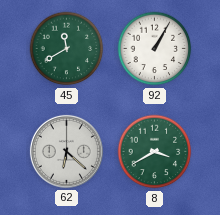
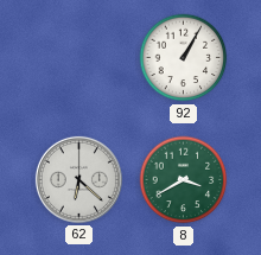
45: 11:40 -> none (67, 49)
